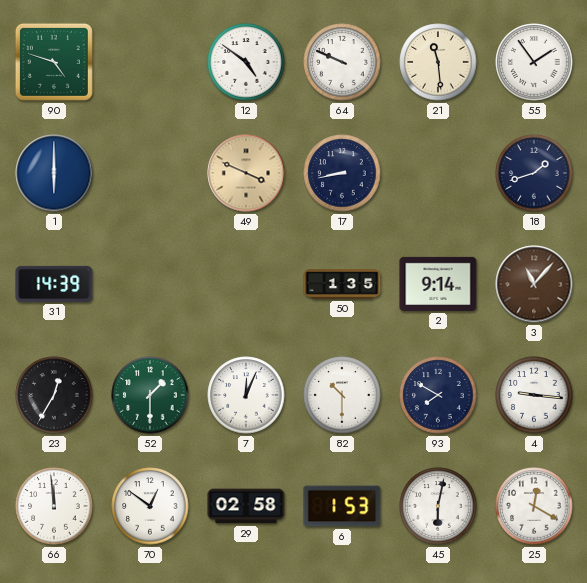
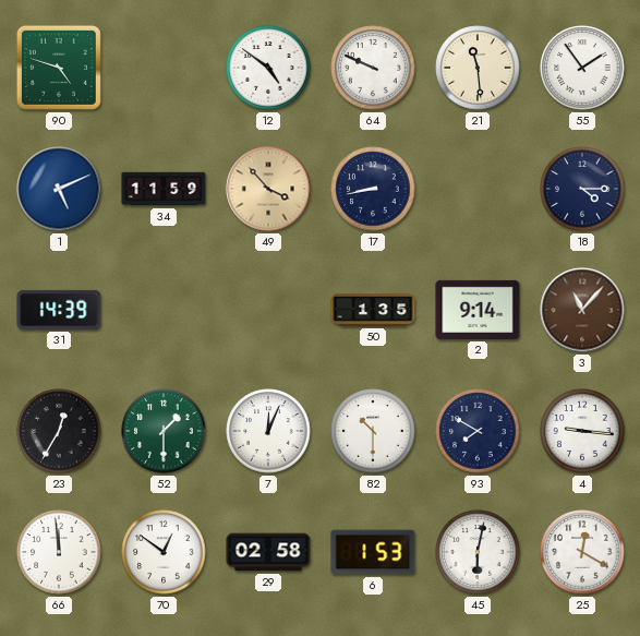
1: 6:00 -> 5:11 (59, 189)
34: none -> 11:59 (164, 189)
49: 3:49 -> 3:53 (268, 189)
18: 1:42 -> 4:15 (582, 189)
